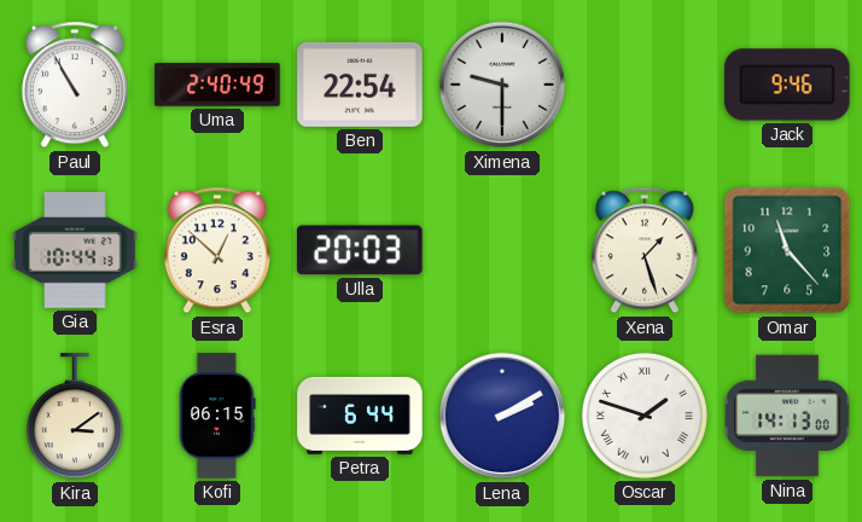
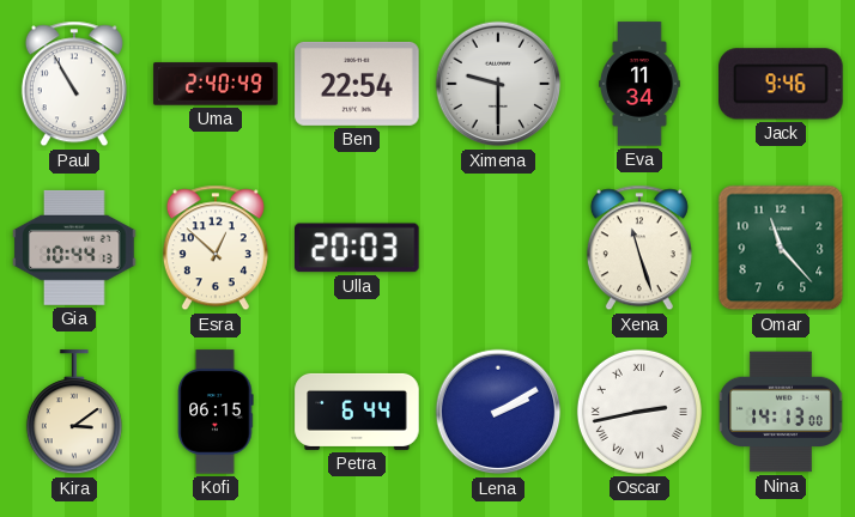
Eva: none -> 11:34 (639, 84)
Xena: 1:27 -> 11:27 (639, 248)
Oscar: 1:48 -> 2:43 (639, 412)
